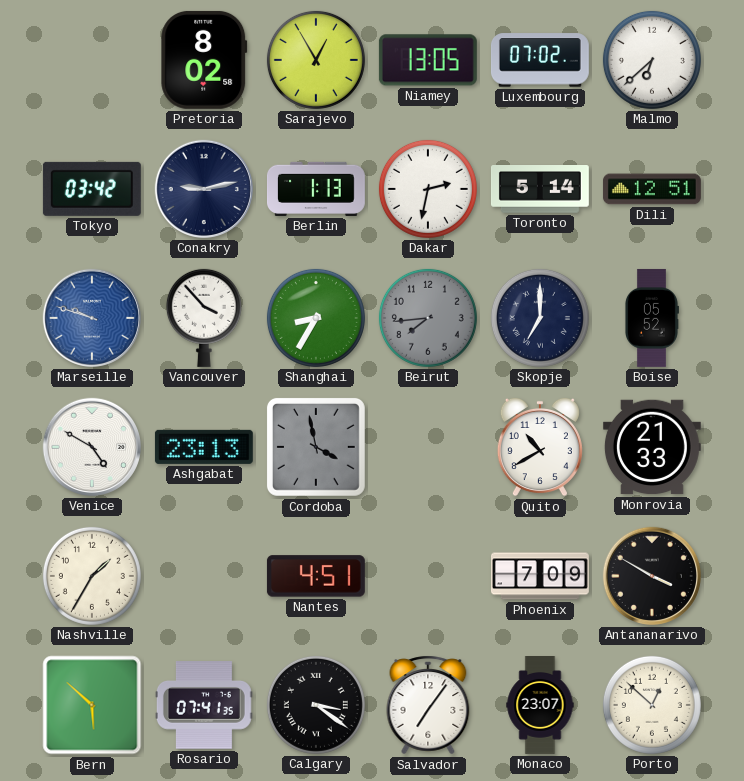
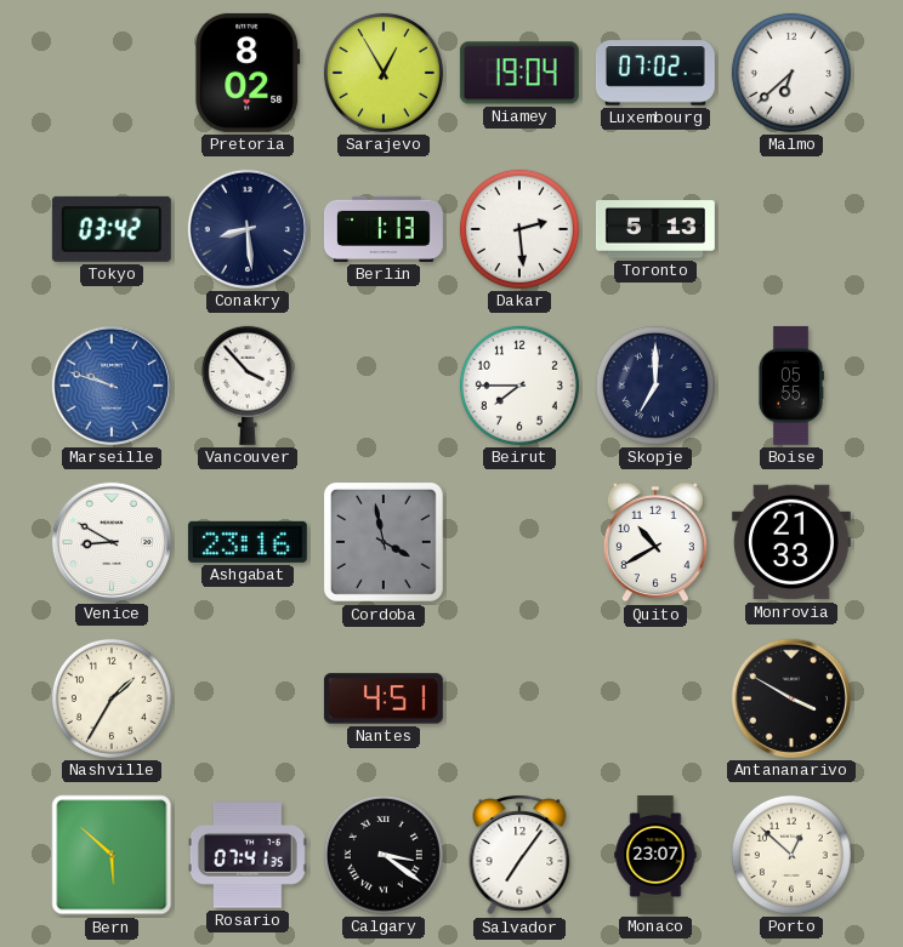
Niamey: 13:05 -> 19:04 (519, 73)
Conakry: 9:13 -> 8:29 (248, 229)
Dakar: 2:32 -> 2:29 (519, 229)
Toronto: 5:14 -> 5:13 (655, 229)
Dili: 12:51 -> none (652, 189)
Shanghai: 8:35 -> none (316, 318)
Beirut: 7:44 -> 7:45 (519, 386)
Beirut dial: grey -> white (519, 386)
Boise: 05:52 -> 05:55 (790, 386)
Venice: 4:50 -> 8:50 (112, 542)
Ashgabat: 23:13 -> 23:16 (248, 542)
Phoenix: 7:09 -> none (541, 576)
